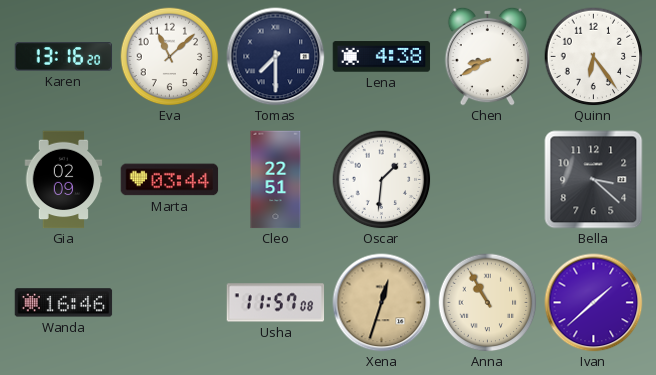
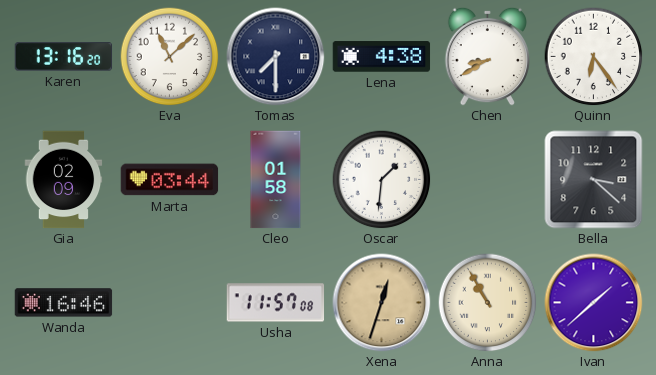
Cleo: 22:51 -> 01:58 (276, 180)
